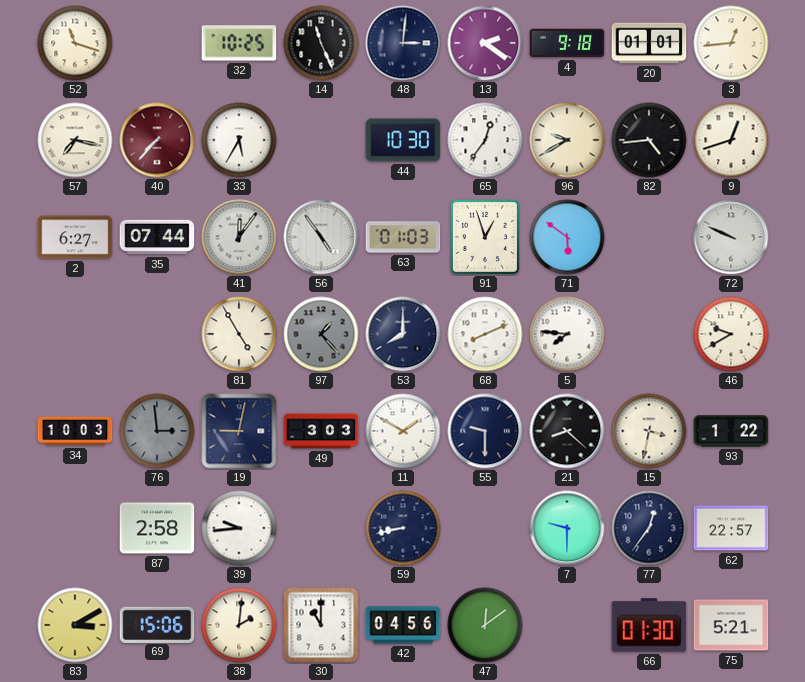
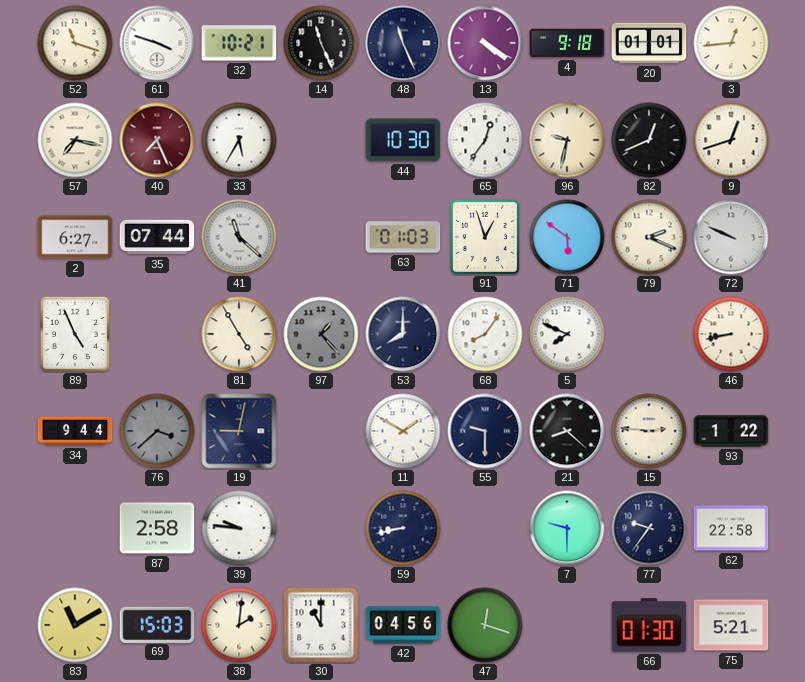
61: none -> 3:48 (157, 43)
32: 10:25 -> 10:21 (239, 43)
48: 3:01 -> 11:26 (403, 43)
13: 2:21 -> 4:21 (485, 43)
40: 7:37 -> 7:26 (157, 140)
96: 9:40 -> 9:32 (567, 140)
82: 4:44 -> 12:41 (649, 140)
41: 12:06 -> 11:22 (239, 237)
56: 4:54 -> none (321, 237)
79: none -> 2:19 (649, 237)
89: none -> 4:56 (75, 334)
68: 8:11 -> 8:06 (485, 334)
5: 7:46 -> 7:49 (567, 334)
46: 9:40 -> 8:43 (731, 334)
34: 10:03 -> 9:44 (75, 431)
76: 2:59 -> 3:38 (157, 431)
49: 3:03 -> none (321, 431)
15: 3:32 -> 2:46 (649, 431)
39: 9:44 -> 9:46 (239, 528)
77: 12:36 -> 9:36 (649, 528)
62: 22:57 -> 22:58 (731, 528)
83: 3:10 -> 11:10 (75, 625)
69: 15:06 -> 15:03 (157, 624)
47: 12:09 -> 12:18 (485, 625)
